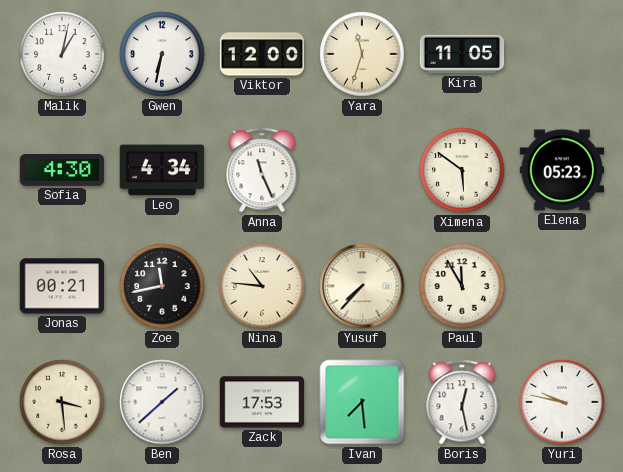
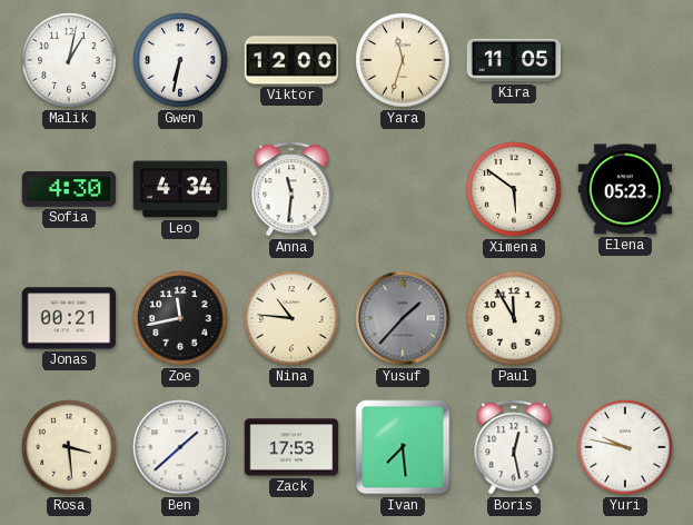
Anna: 11:26 -> 11:31 (291, 189)
Yusuf: 7:37 -> 1:37 (403, 318)
Yusuf dial: cream -> grey (403, 318)
